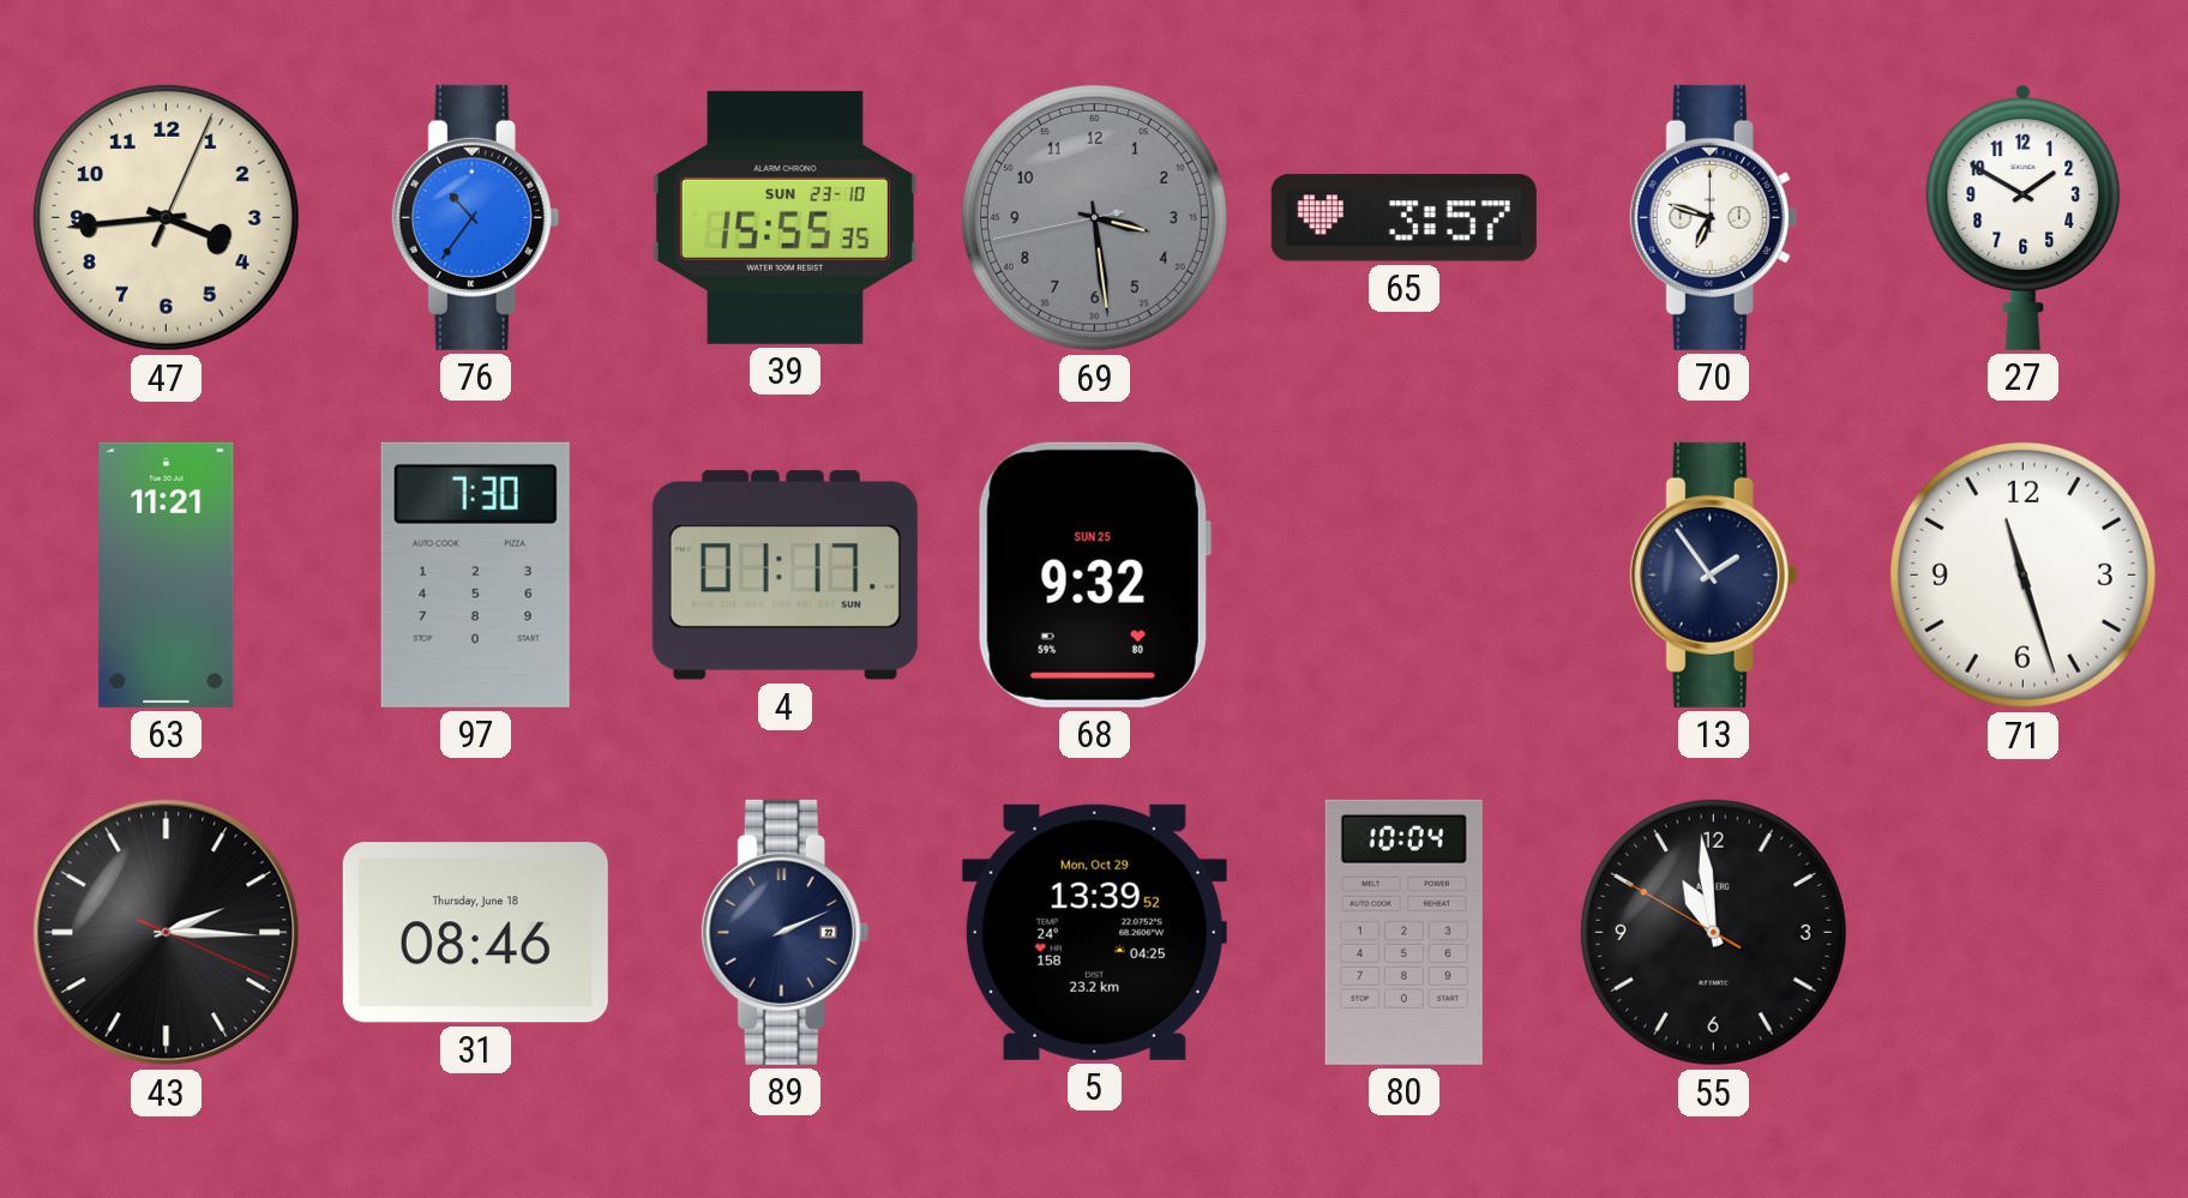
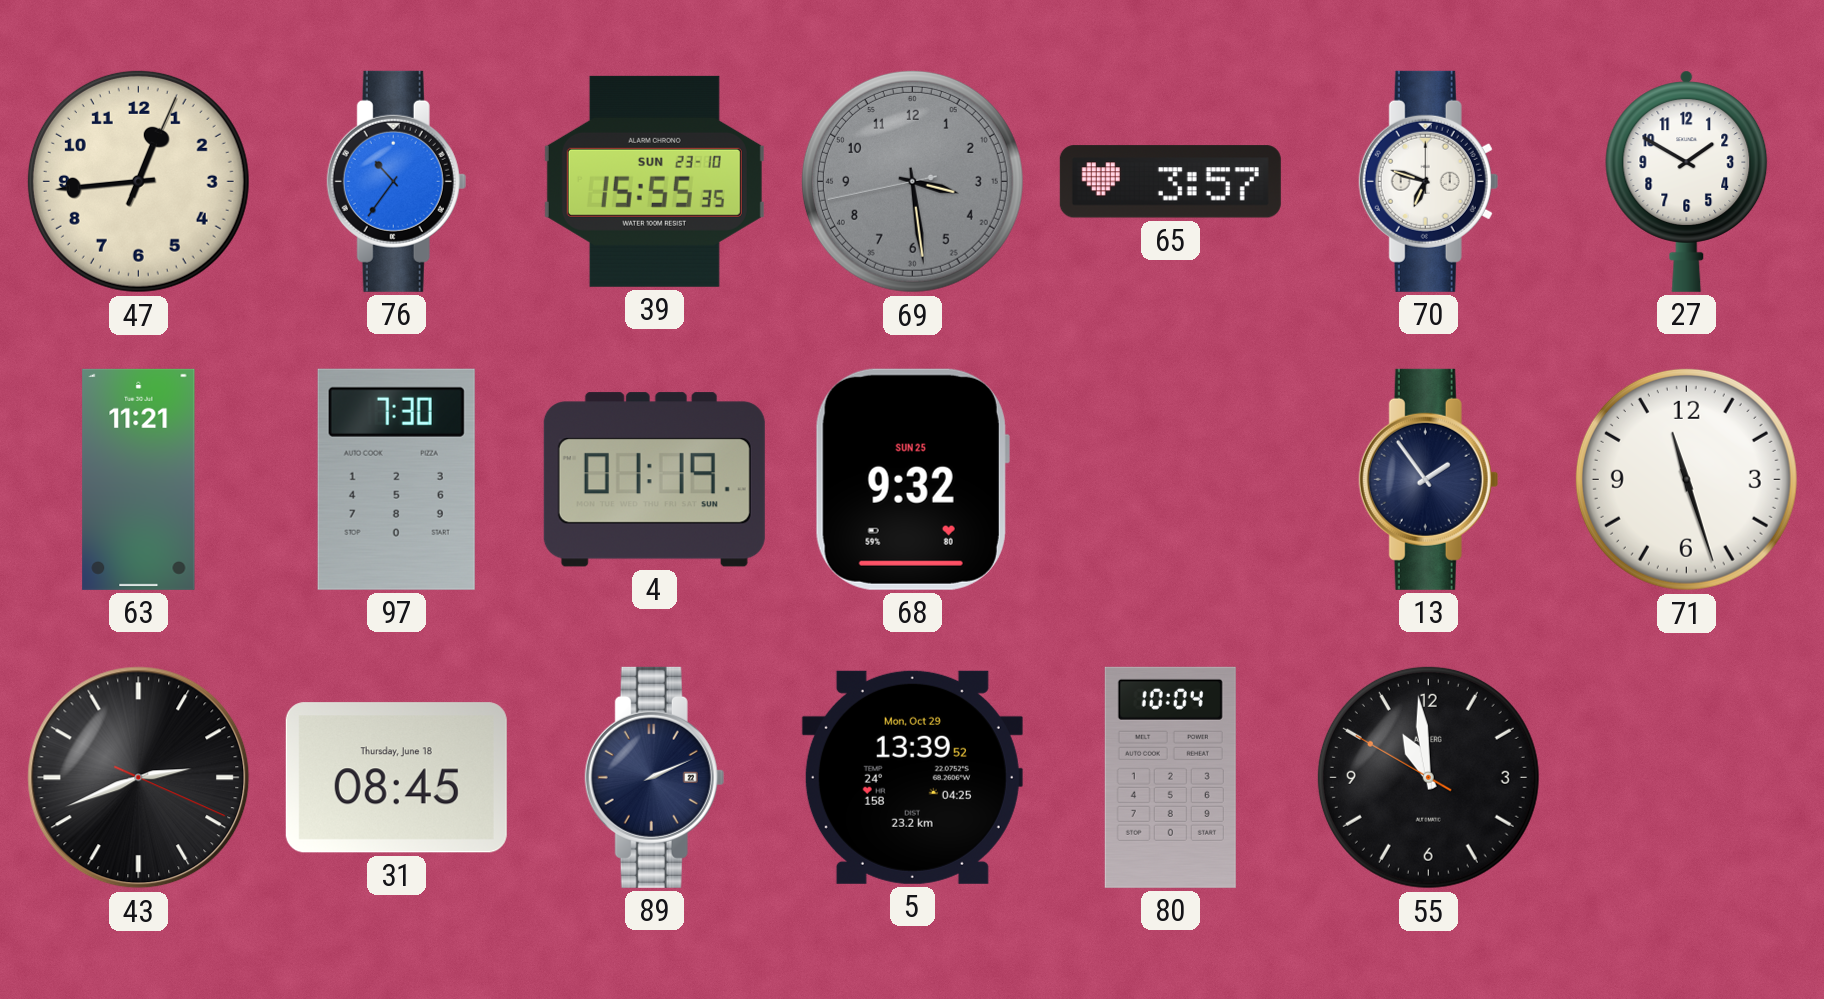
47: 3:44 -> 12:44 (138, 181)
4: 01:17 -> 01:19 (654, 480)
43: 2:15 -> 2:41 (139, 778)
31: 08:46 -> 08:45 (396, 778)
